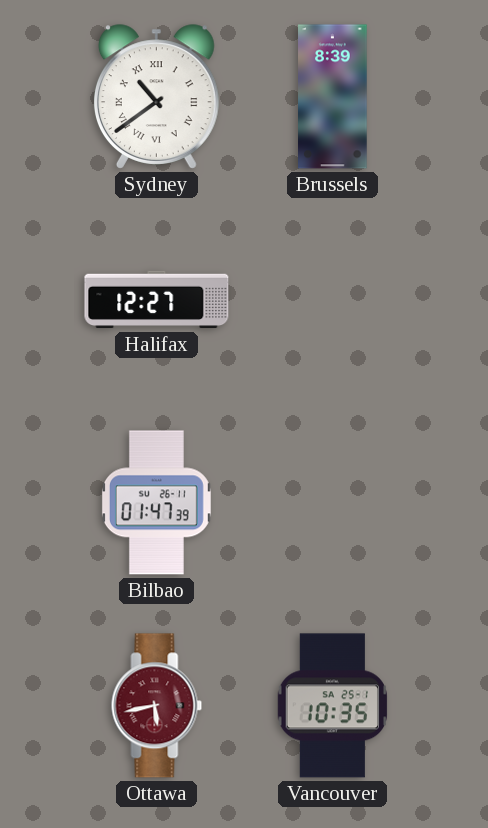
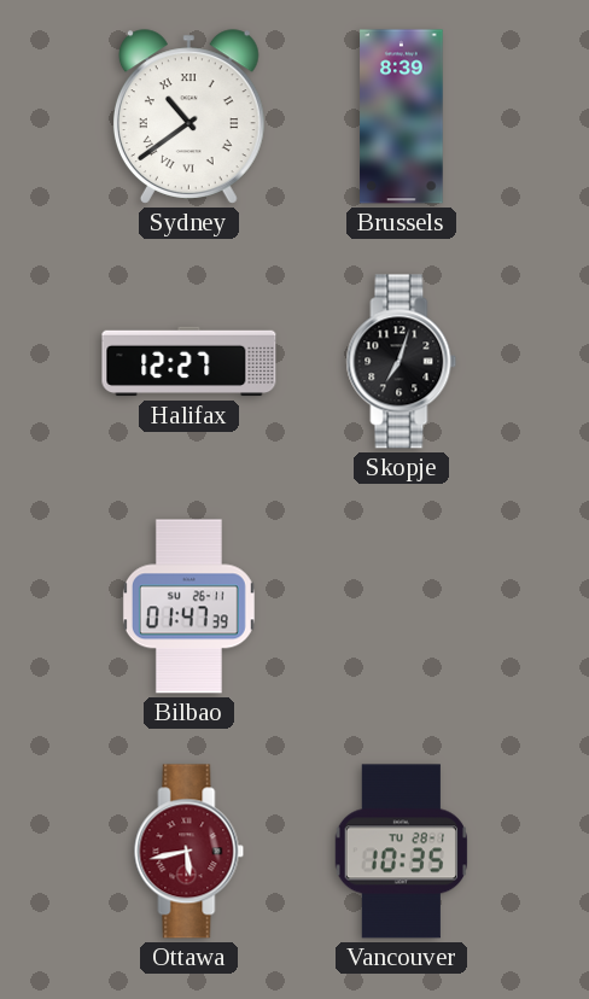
Skopje: none -> 7:03 (402, 362)
Vancouver date: SA 25-1 -> TU 28-1 (401, 852)
